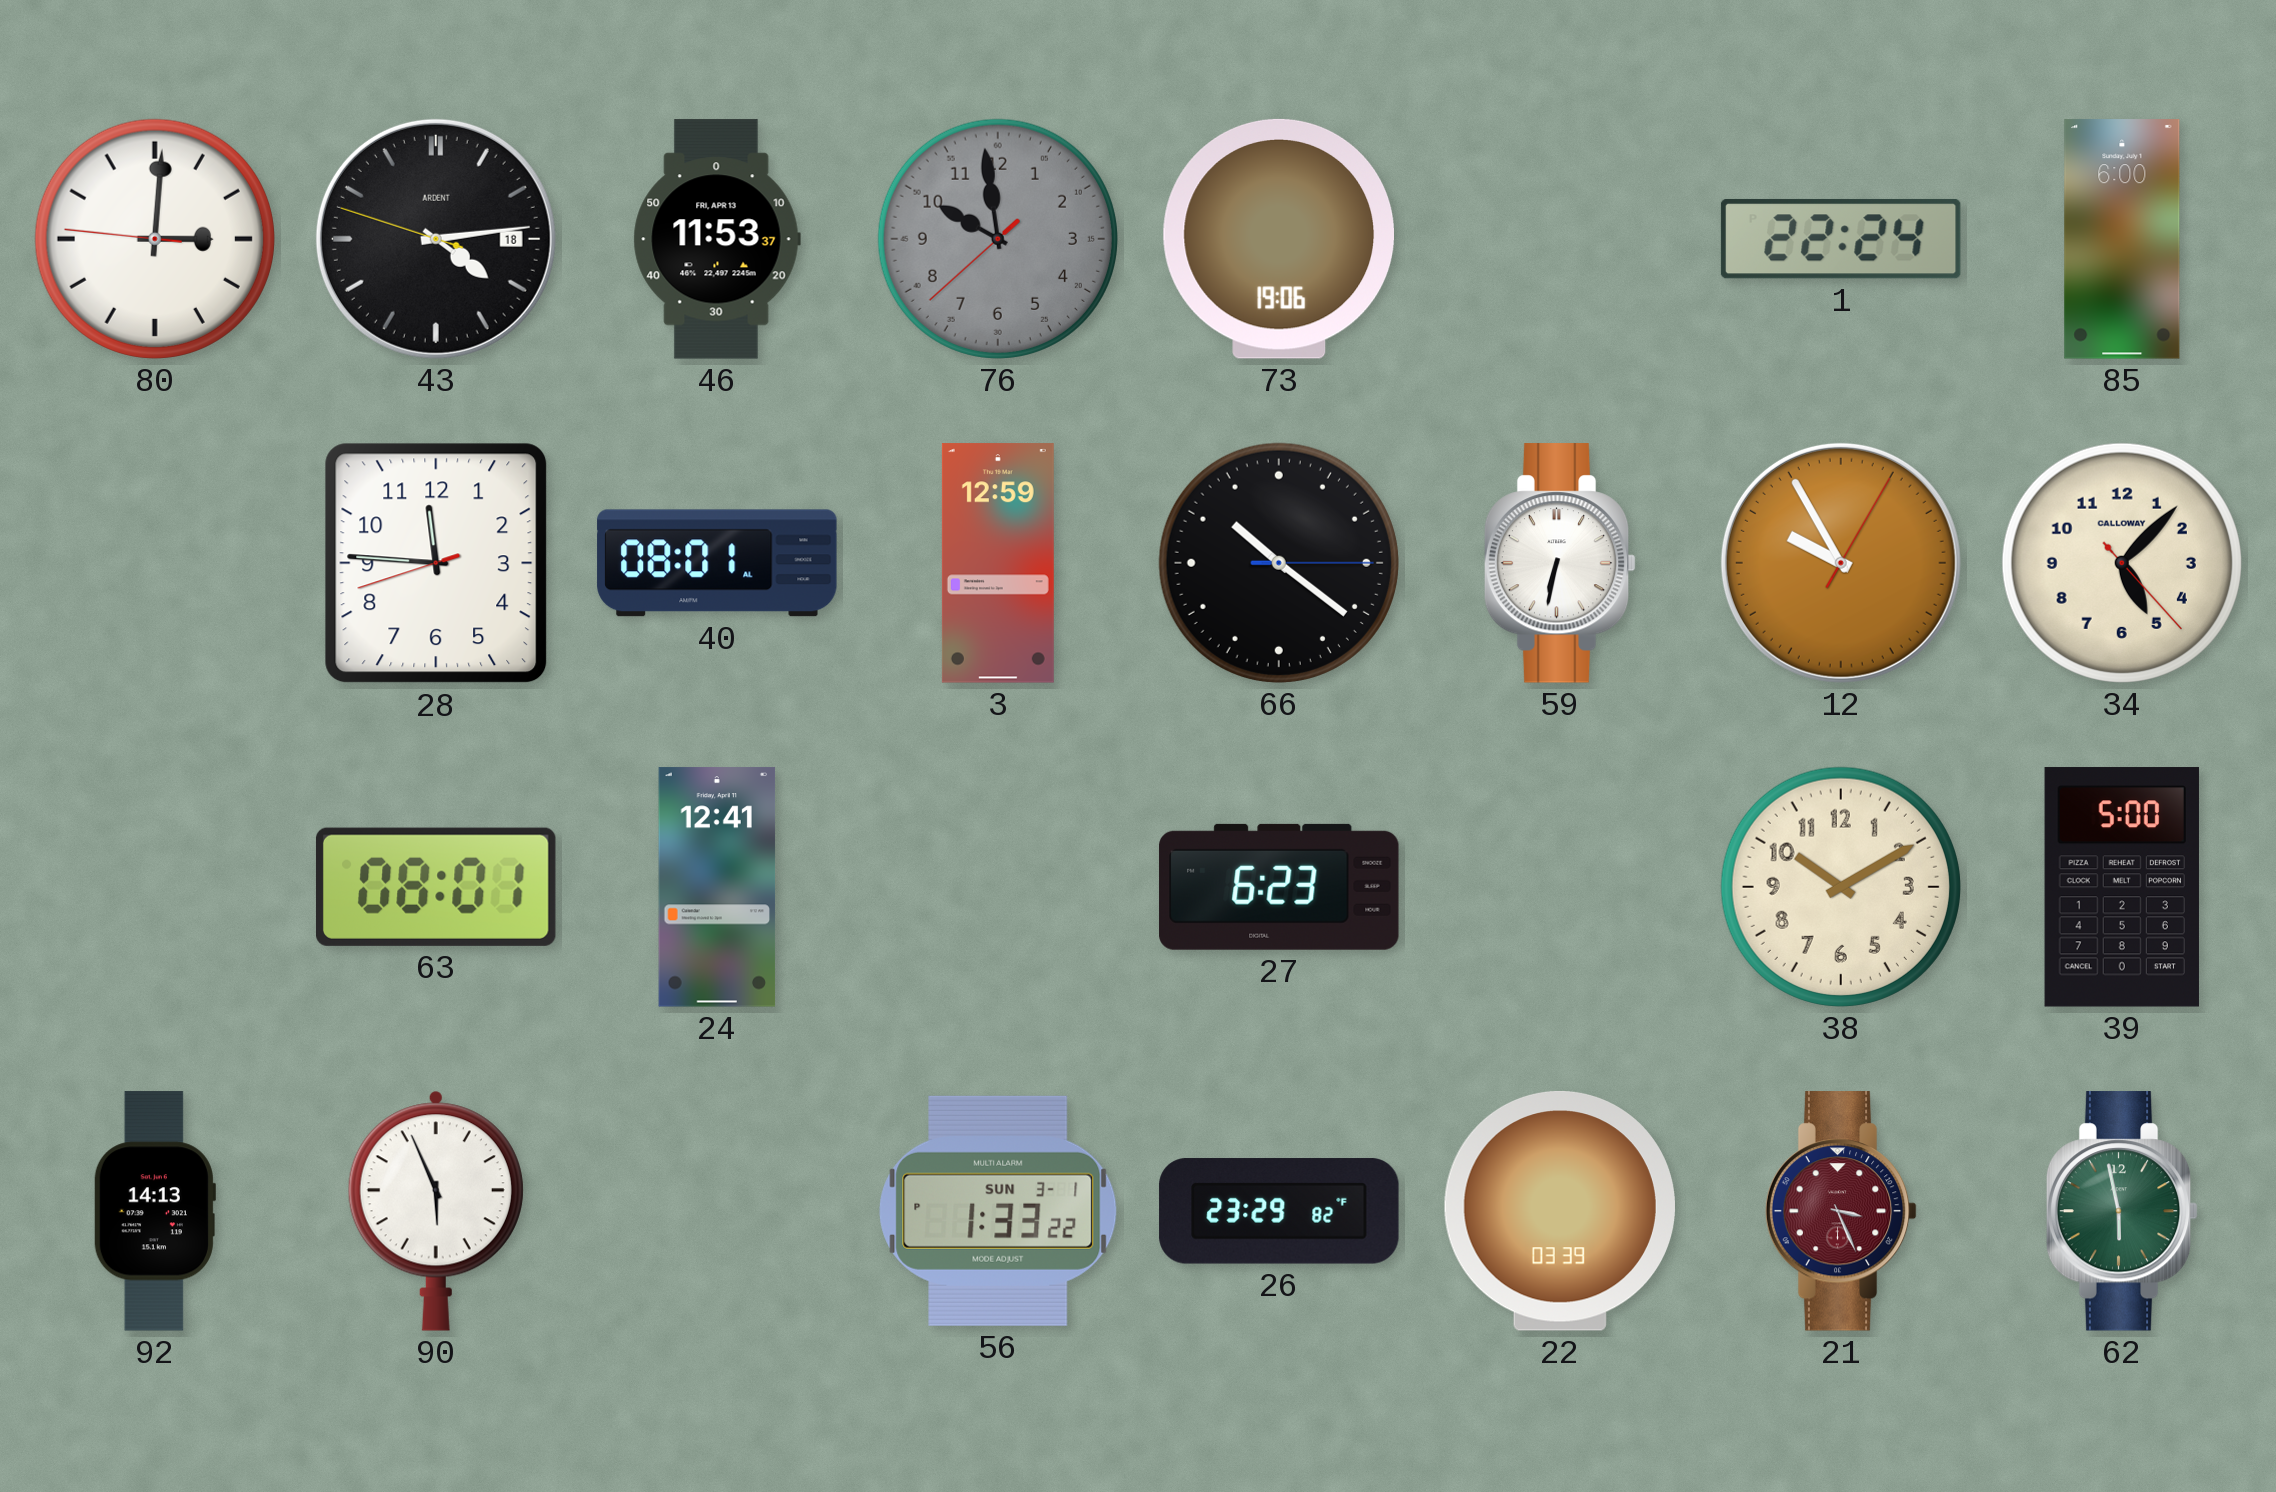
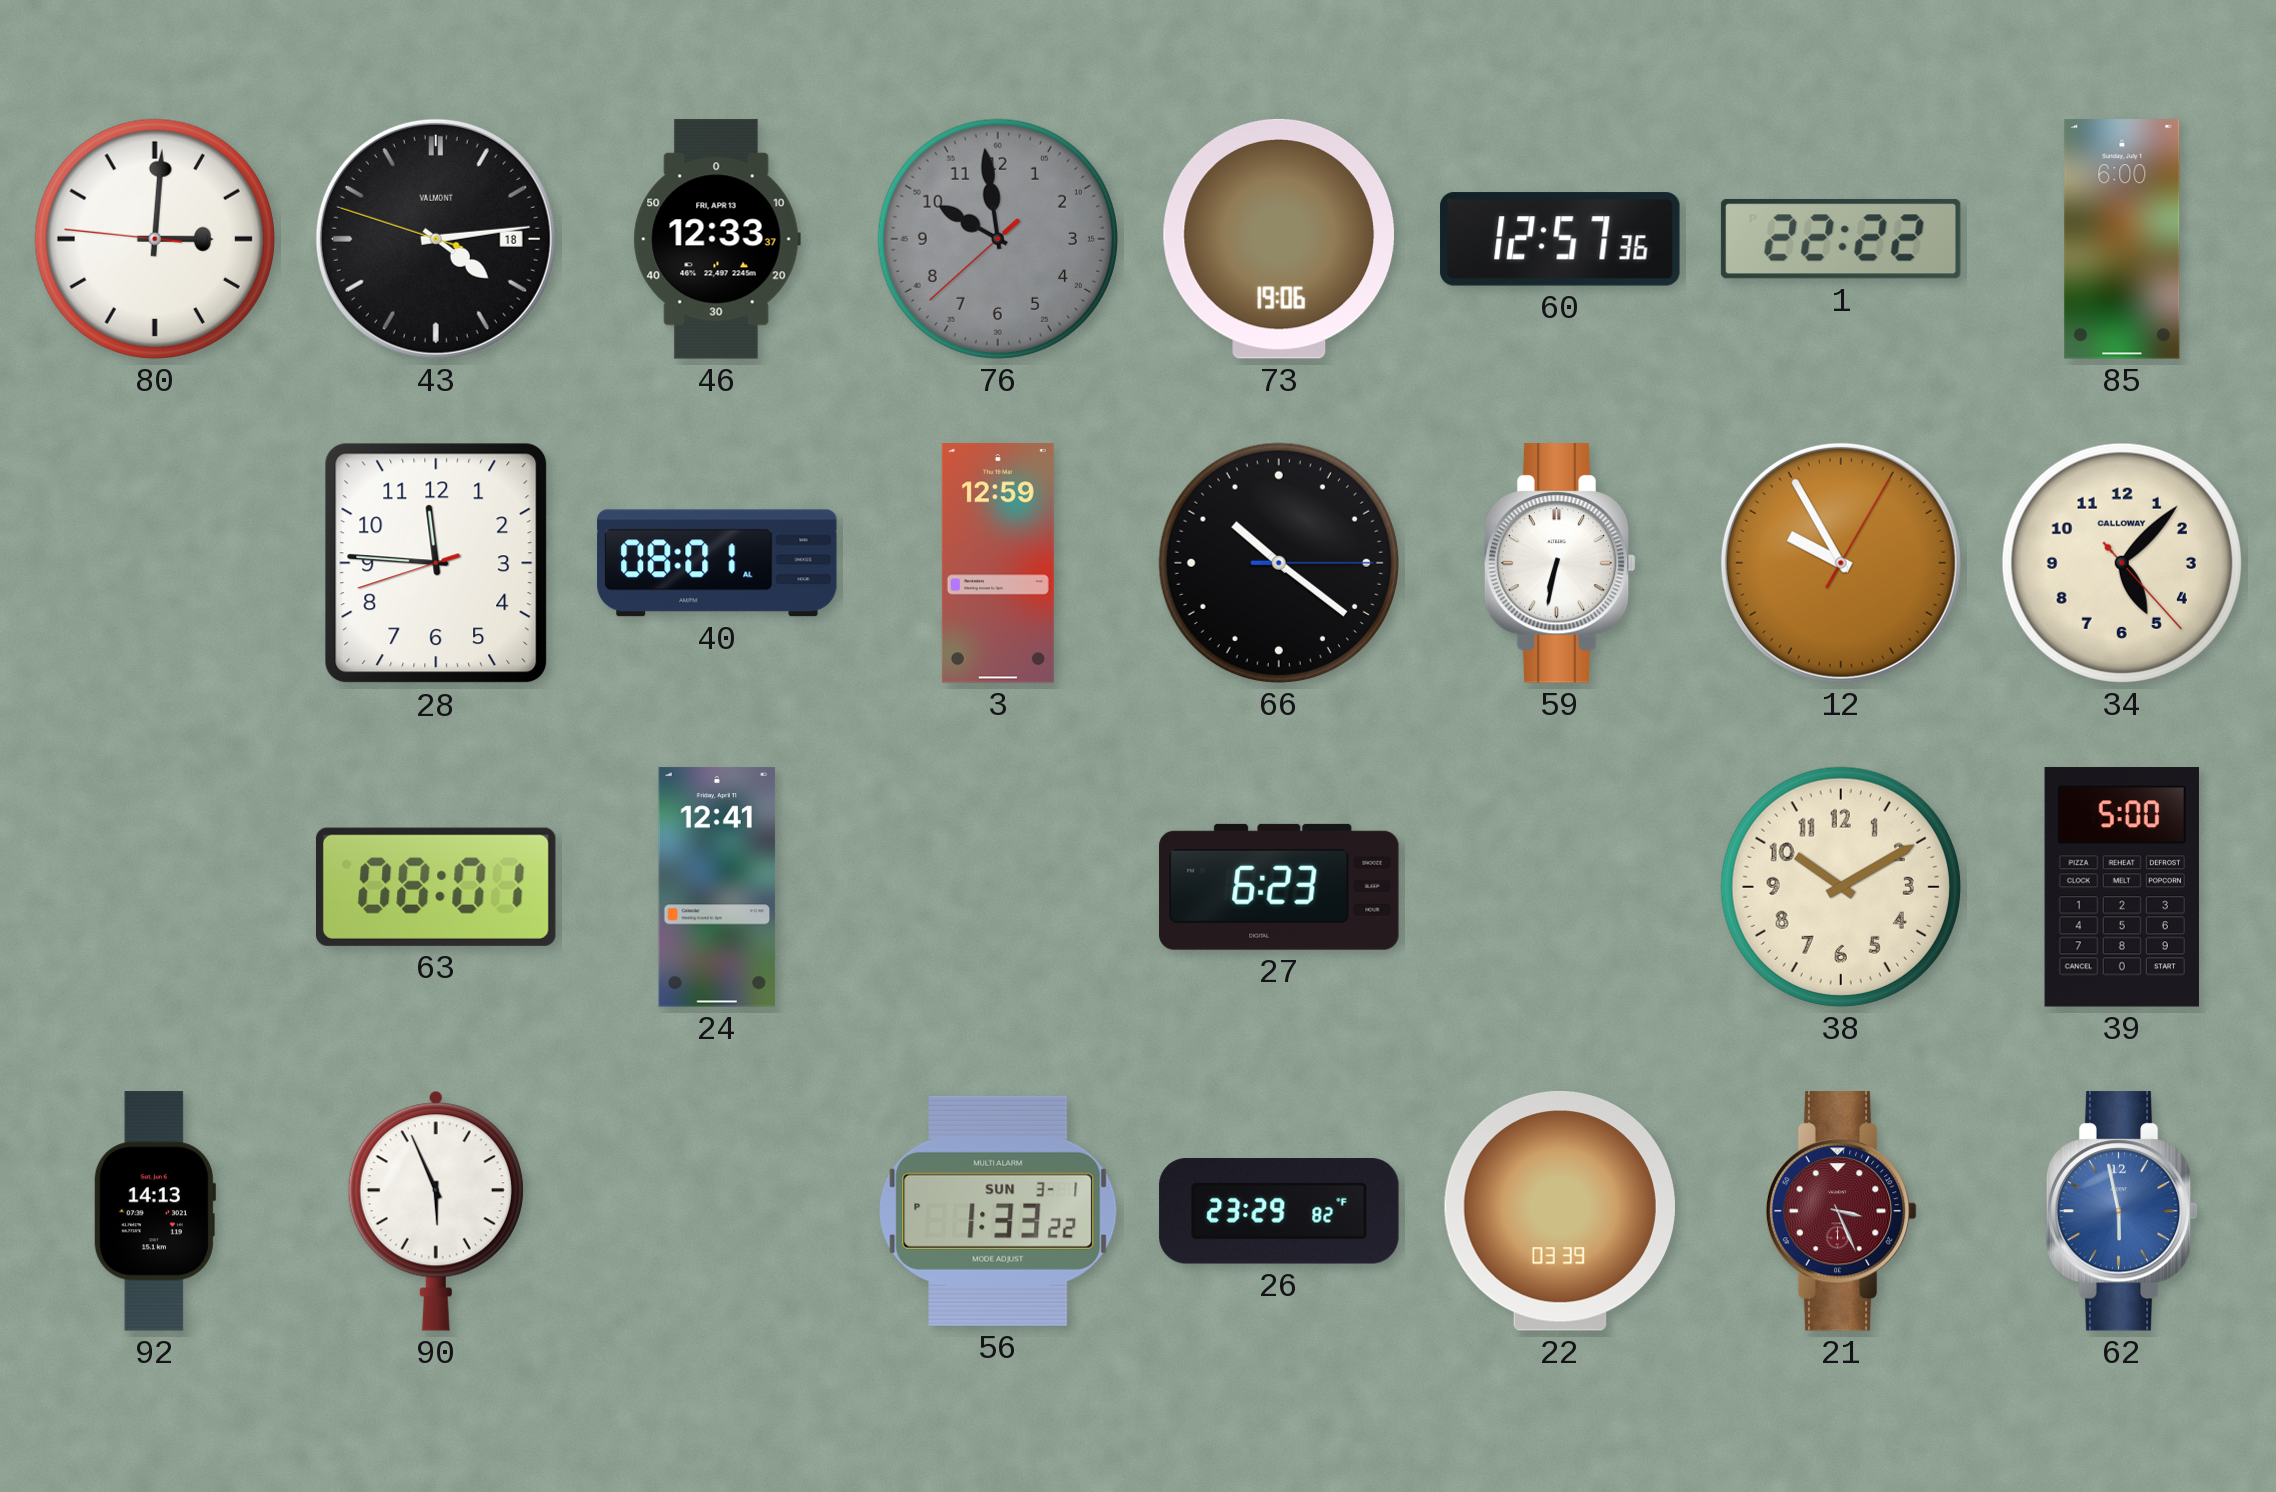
43 brand: ARDENT -> VALMONT (436, 239)
46: 11:53 -> 12:33 (717, 239)
60: none -> 12:57 (1560, 239)
1: 22:24 -> 22:22 (1841, 239)
62 dial: green -> blue (2122, 1211)
